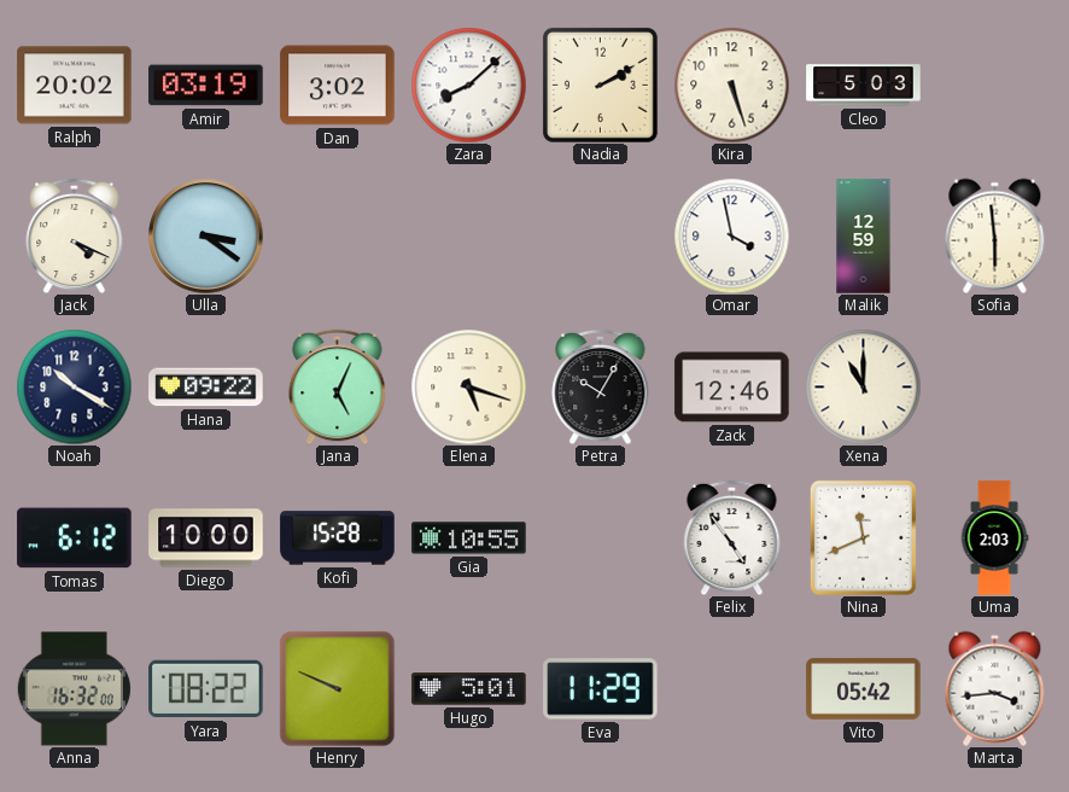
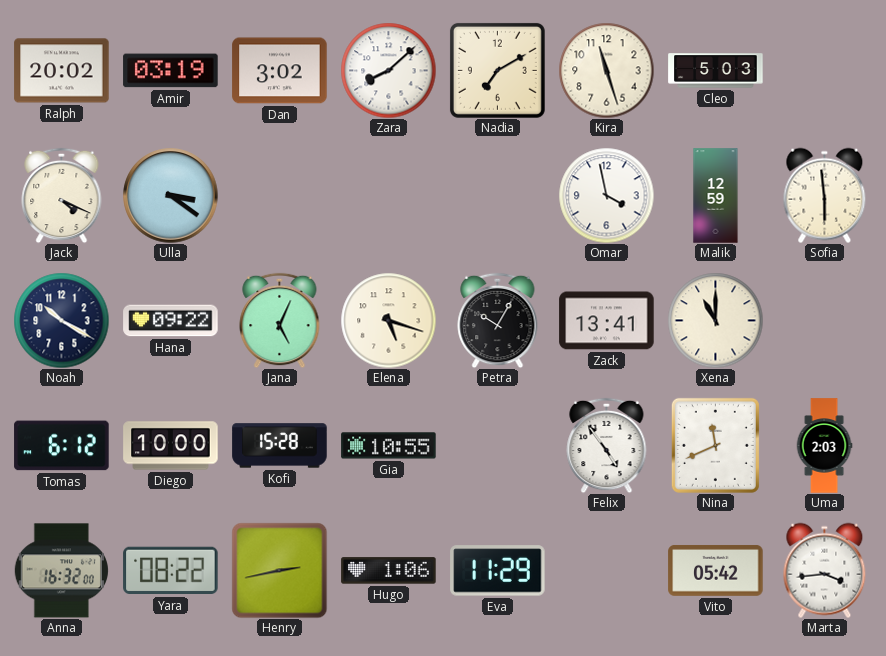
Nadia: 2:10 -> 7:10 (497, 70)
Kira: 5:27 -> 11:27 (606, 70)
Zack: 12:46 -> 13:41 (607, 321)
Henry: 9:49 -> 2:43 (279, 570)
Hugo: 5:01 -> 1:06 (389, 571)
